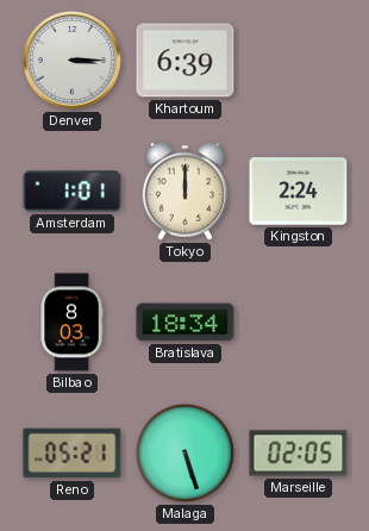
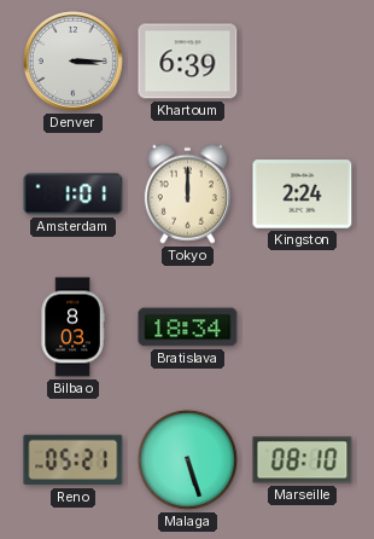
Marseille: 02:05 -> 08:10 (303, 460)
